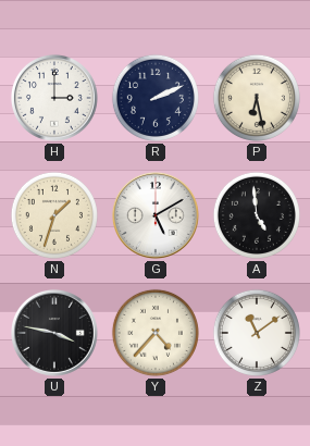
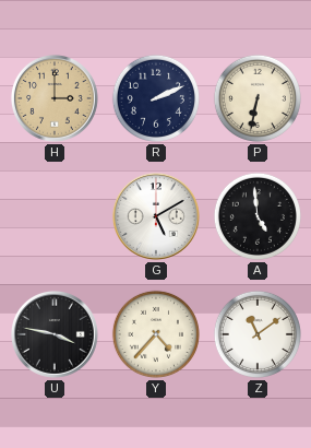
H dial: white -> champagne (55, 98)
P: 6:28 -> 6:32 (258, 98)
N: 1:33 -> none (54, 215)
